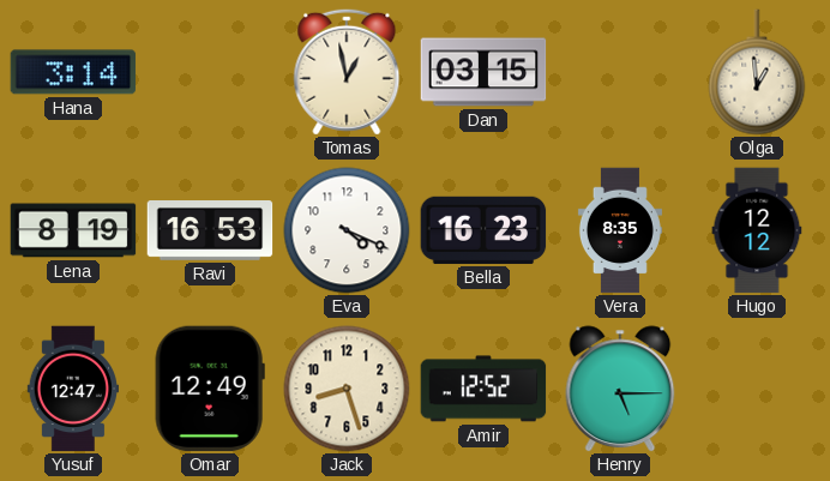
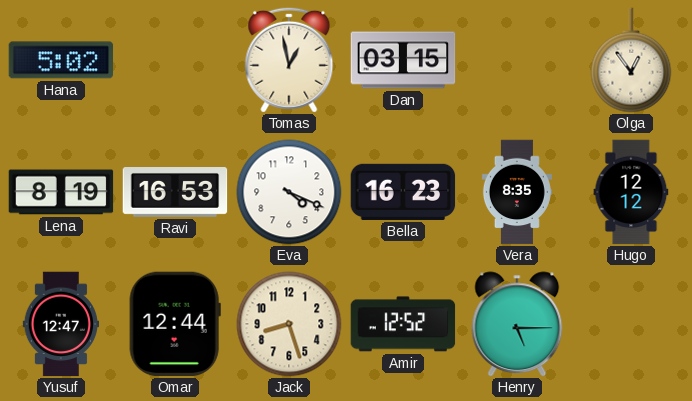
Hana: 3:14 -> 5:02 (61, 60)
Olga: 12:59 -> 12:54 (631, 60)
Omar: 12:49 -> 12:44 (175, 324)
